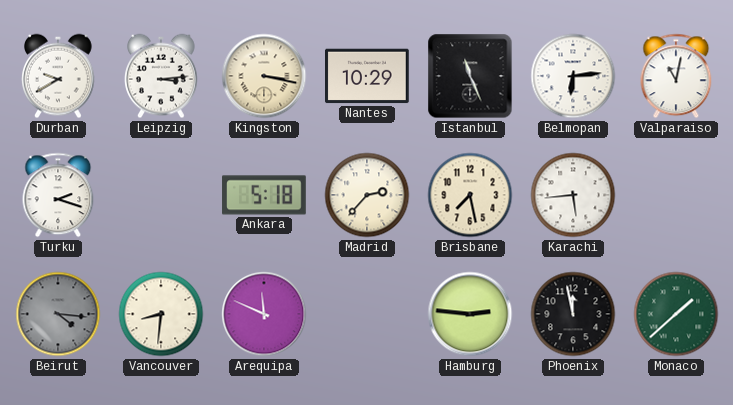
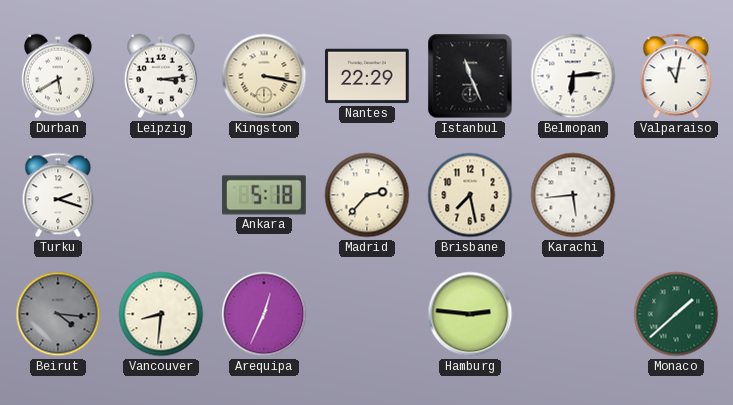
Durban: 9:40 -> 5:40 (59, 76)
Nantes: 10:29 -> 22:29 (367, 76)
Arequipa: 11:49 -> 12:34 (264, 314)
Phoenix: 11:58 -> none (573, 314)
